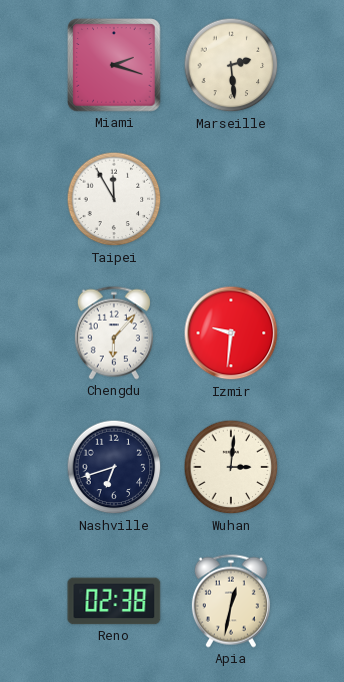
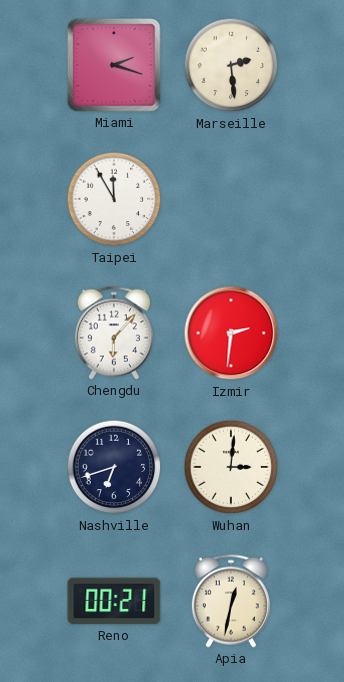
Izmir: 9:31 -> 2:31 (231, 333)
Reno: 02:38 -> 00:21 (114, 601)
